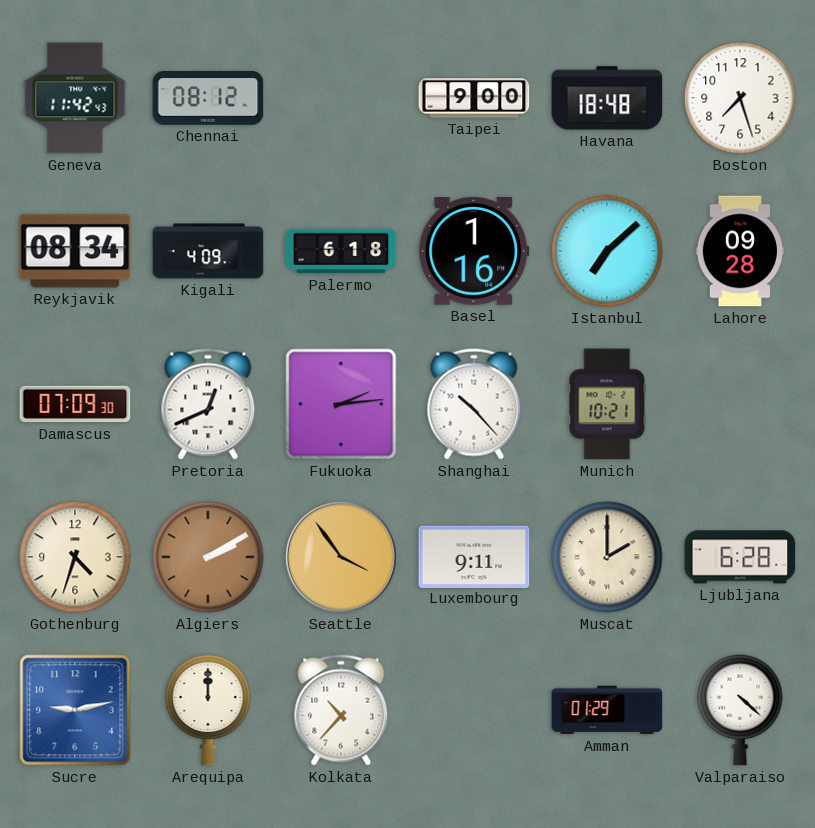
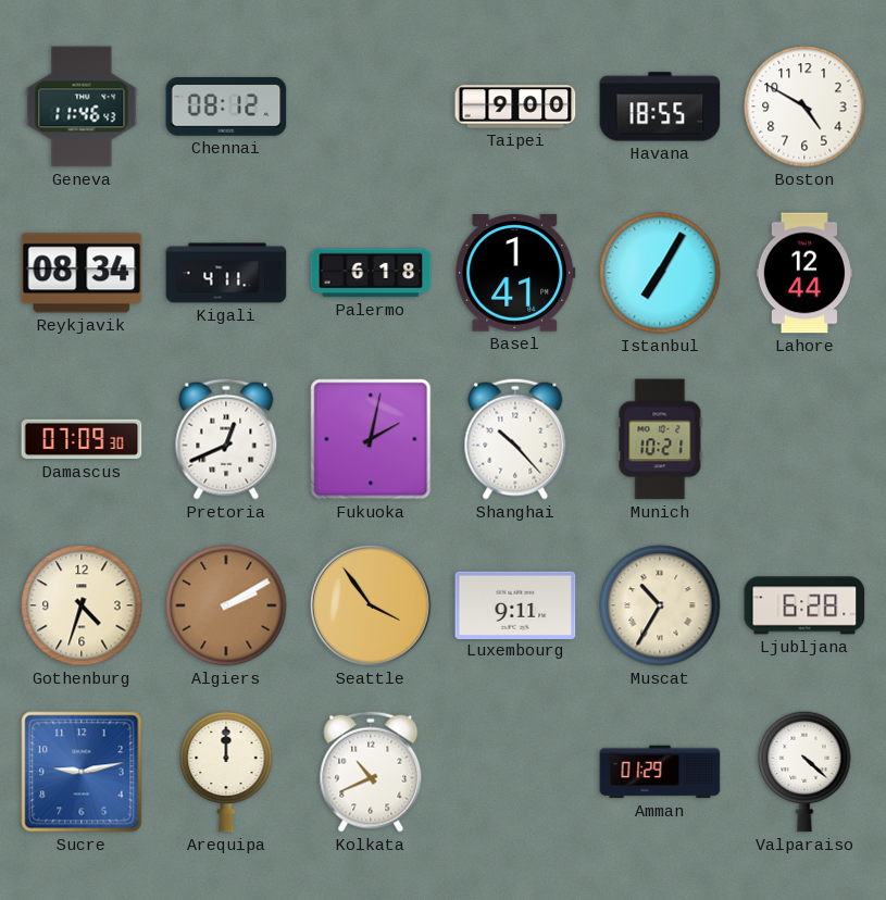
Geneva: 11:42 -> 11:46 (82, 107)
Havana: 18:48 -> 18:55 (660, 107)
Boston: 7:27 -> 4:50 (804, 107)
Kigali: 4:09 -> 4:11 (226, 273)
Basel: 1:16 -> 1:41 (515, 273)
Istanbul: 7:08 -> 7:05 (660, 273)
Lahore: 09:28 -> 12:44 (803, 273)
Fukuoka: 2:14 -> 2:02 (371, 439)
Muscat: 2:00 -> 10:35 (660, 605)
Kolkata: 10:37 -> 10:41 (371, 772)
